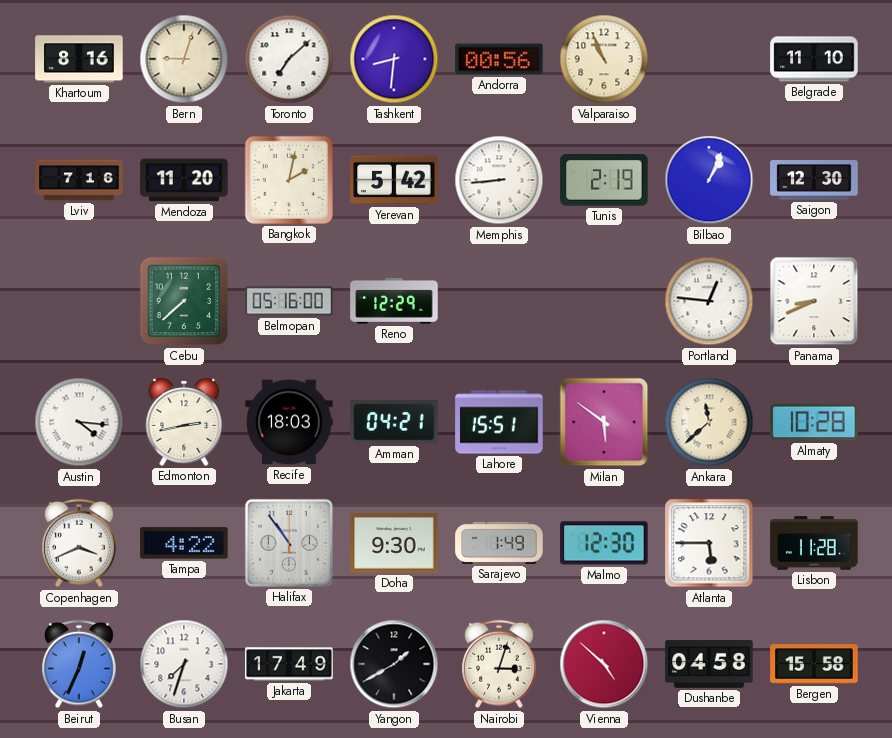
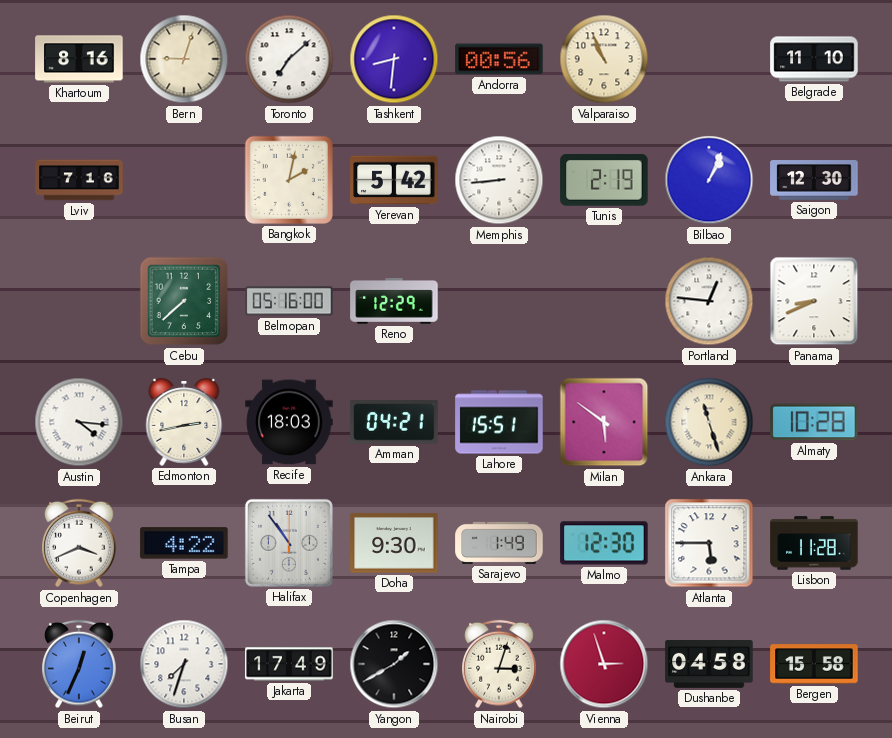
Mendoza: 11:20 -> none (184, 180)
Ankara: 11:38 -> 11:27 (709, 422)
Vienna: 4:52 -> 2:57 (604, 664)
